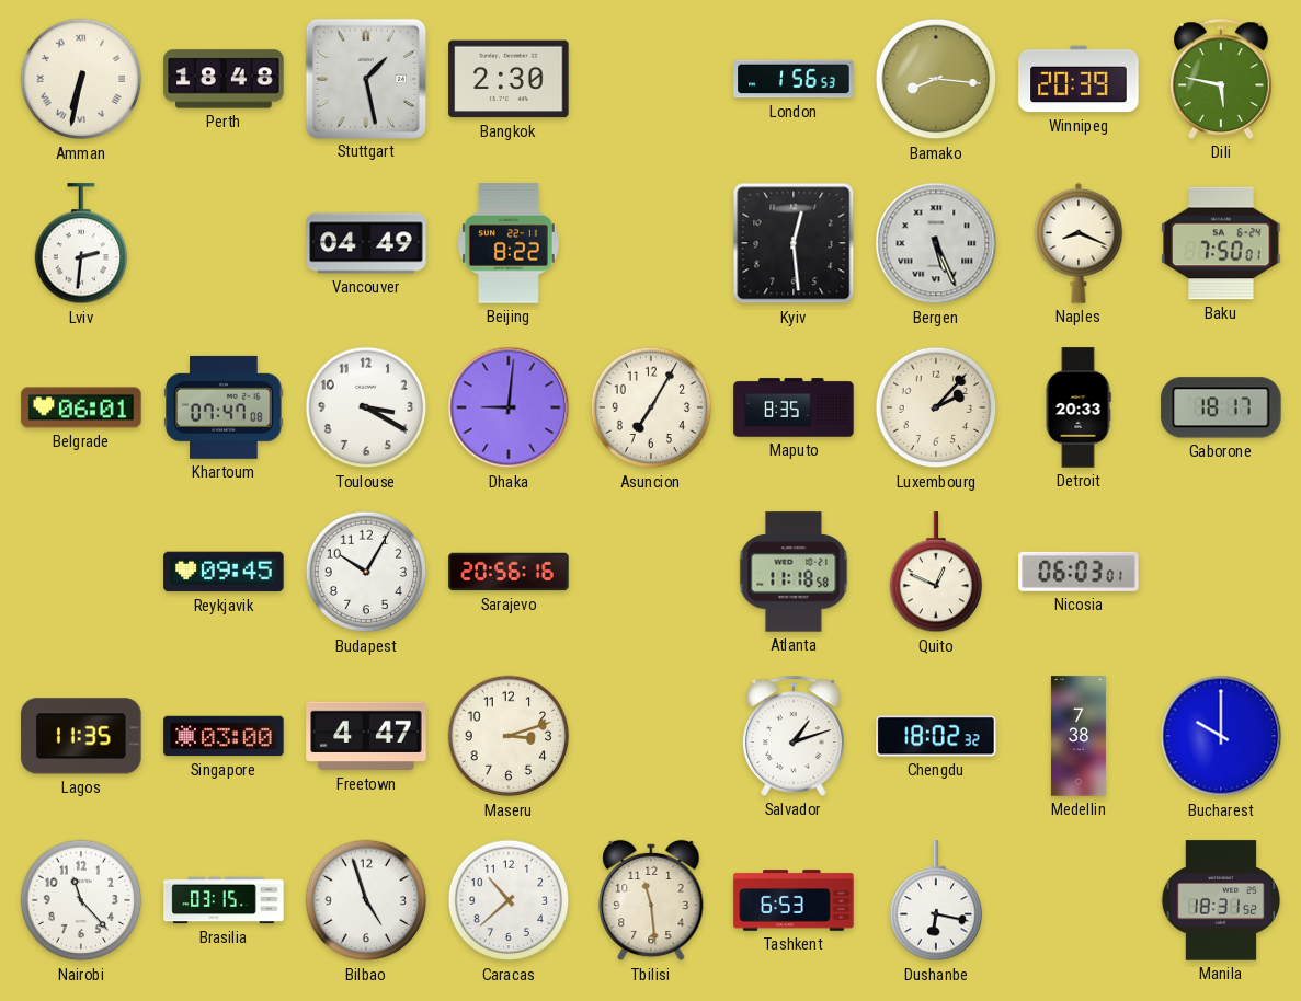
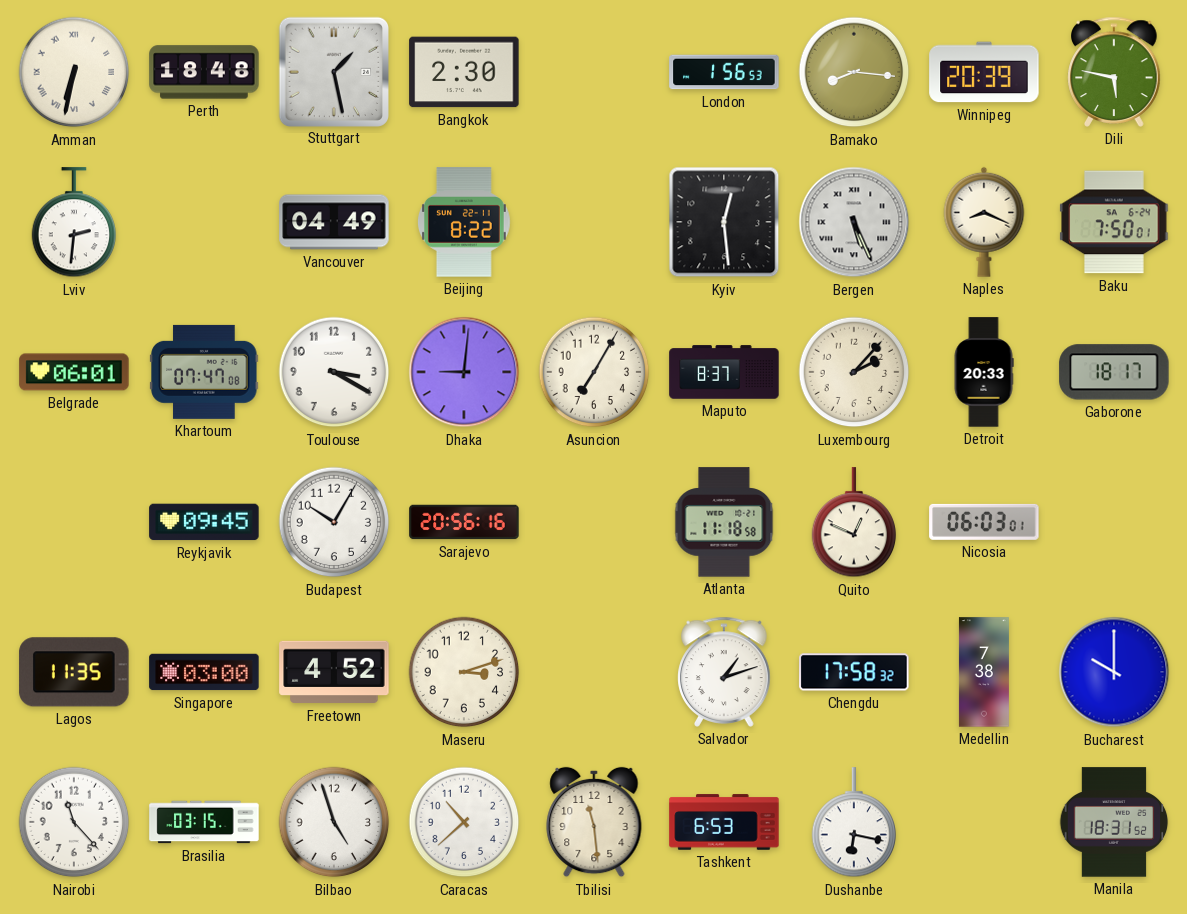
Maputo: 8:35 -> 8:37 (724, 372)
Freetown: 4:47 -> 4:52 (334, 672)
Chengdu: 18:02 -> 17:58 (854, 672)
